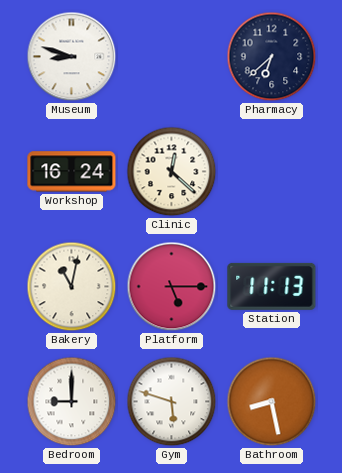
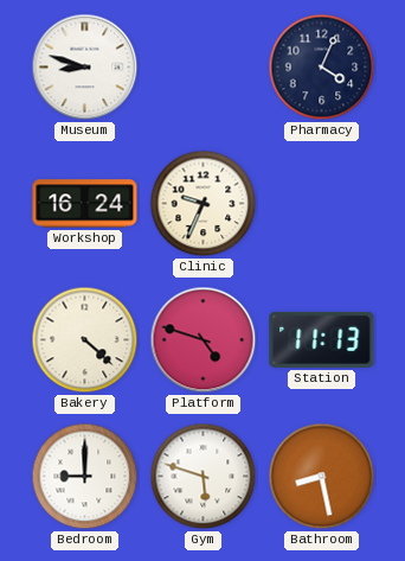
Pharmacy: 6:38 -> 4:04 (322, 68)
Clinic: 12:22 -> 9:34 (204, 204)
Bakery: 11:02 -> 4:22 (85, 340)
Platform: 5:15 -> 4:48 (204, 340)
